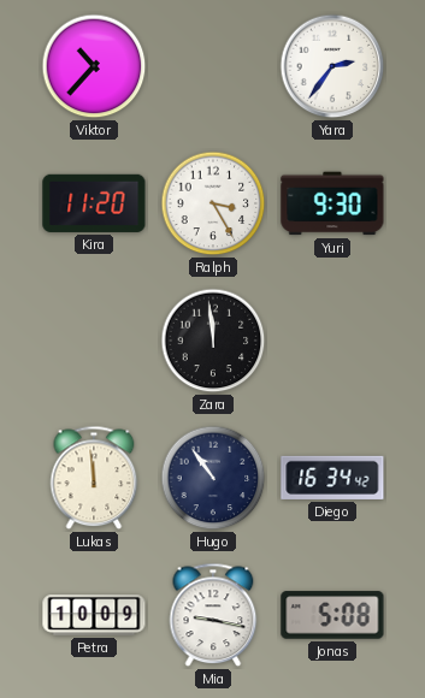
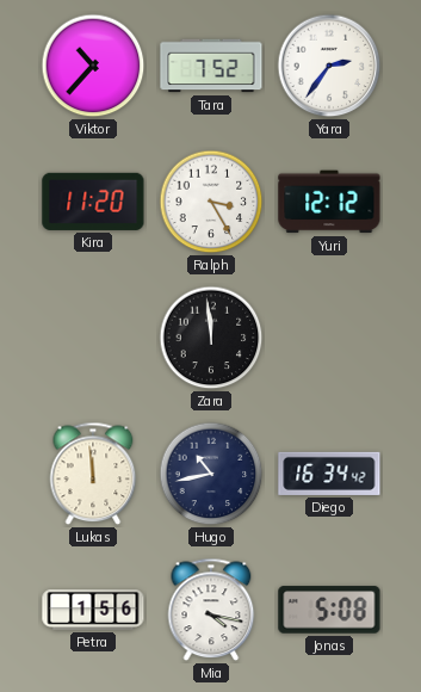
Tara: none -> 7:52 (211, 66)
Yuri: 9:30 -> 12:12 (329, 202)
Hugo: 10:54 -> 10:43 (211, 474)
Petra: 10:09 -> 1:56 (93, 610)
Mia: 9:17 -> 4:17 (211, 610)
